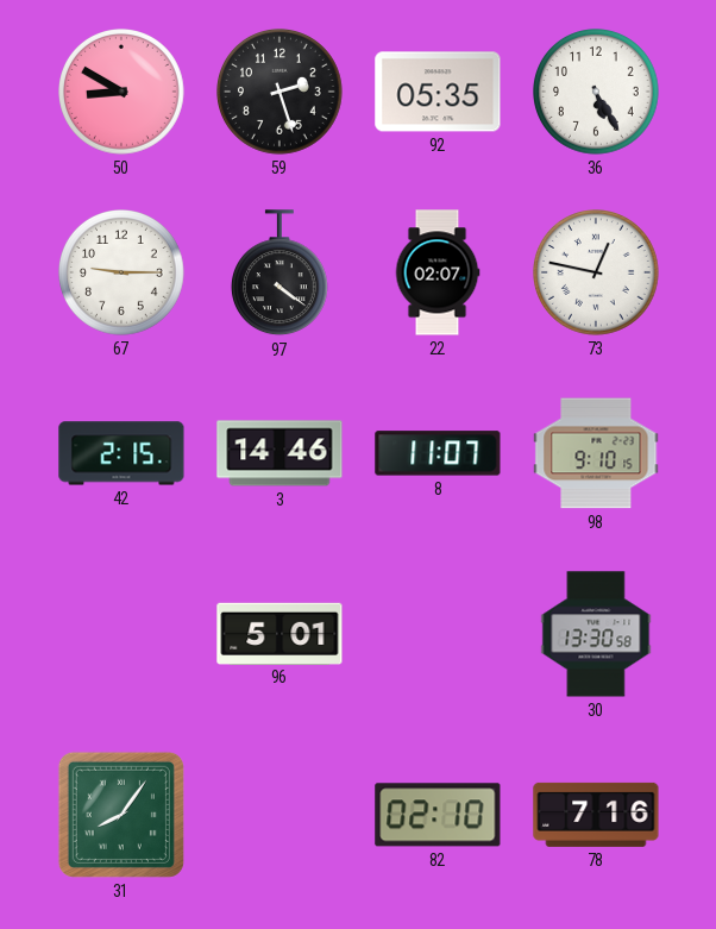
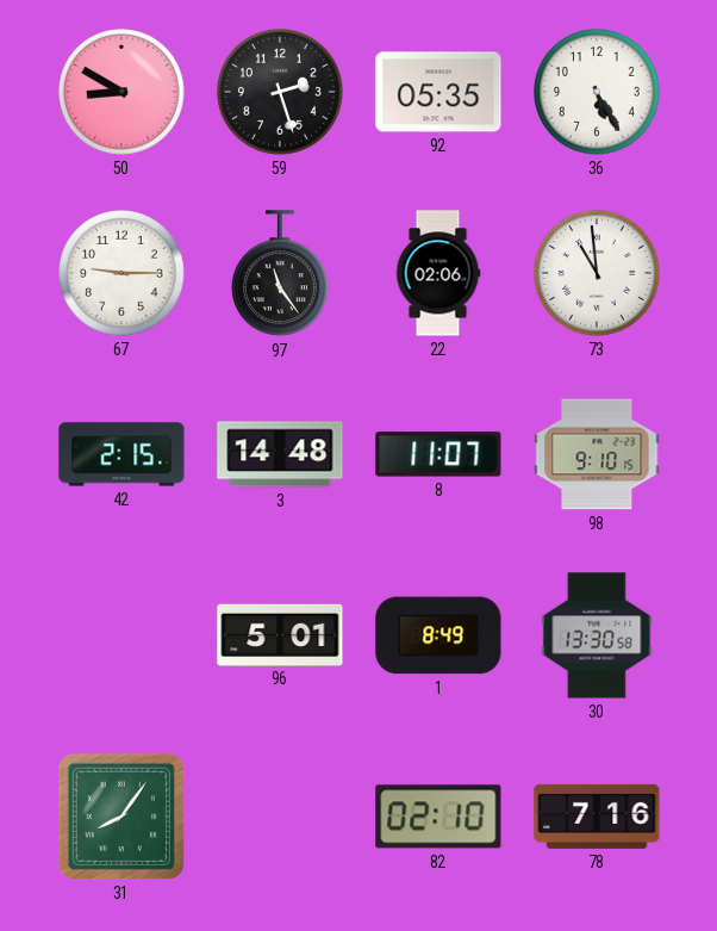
97: 4:21 -> 11:24 (280, 274)
22: 02:07 -> 02:06 (438, 273)
73: 12:47 -> 10:59 (598, 274)
3: 14:46 -> 14:48 (280, 454)
1: none -> 8:49 (438, 635)
